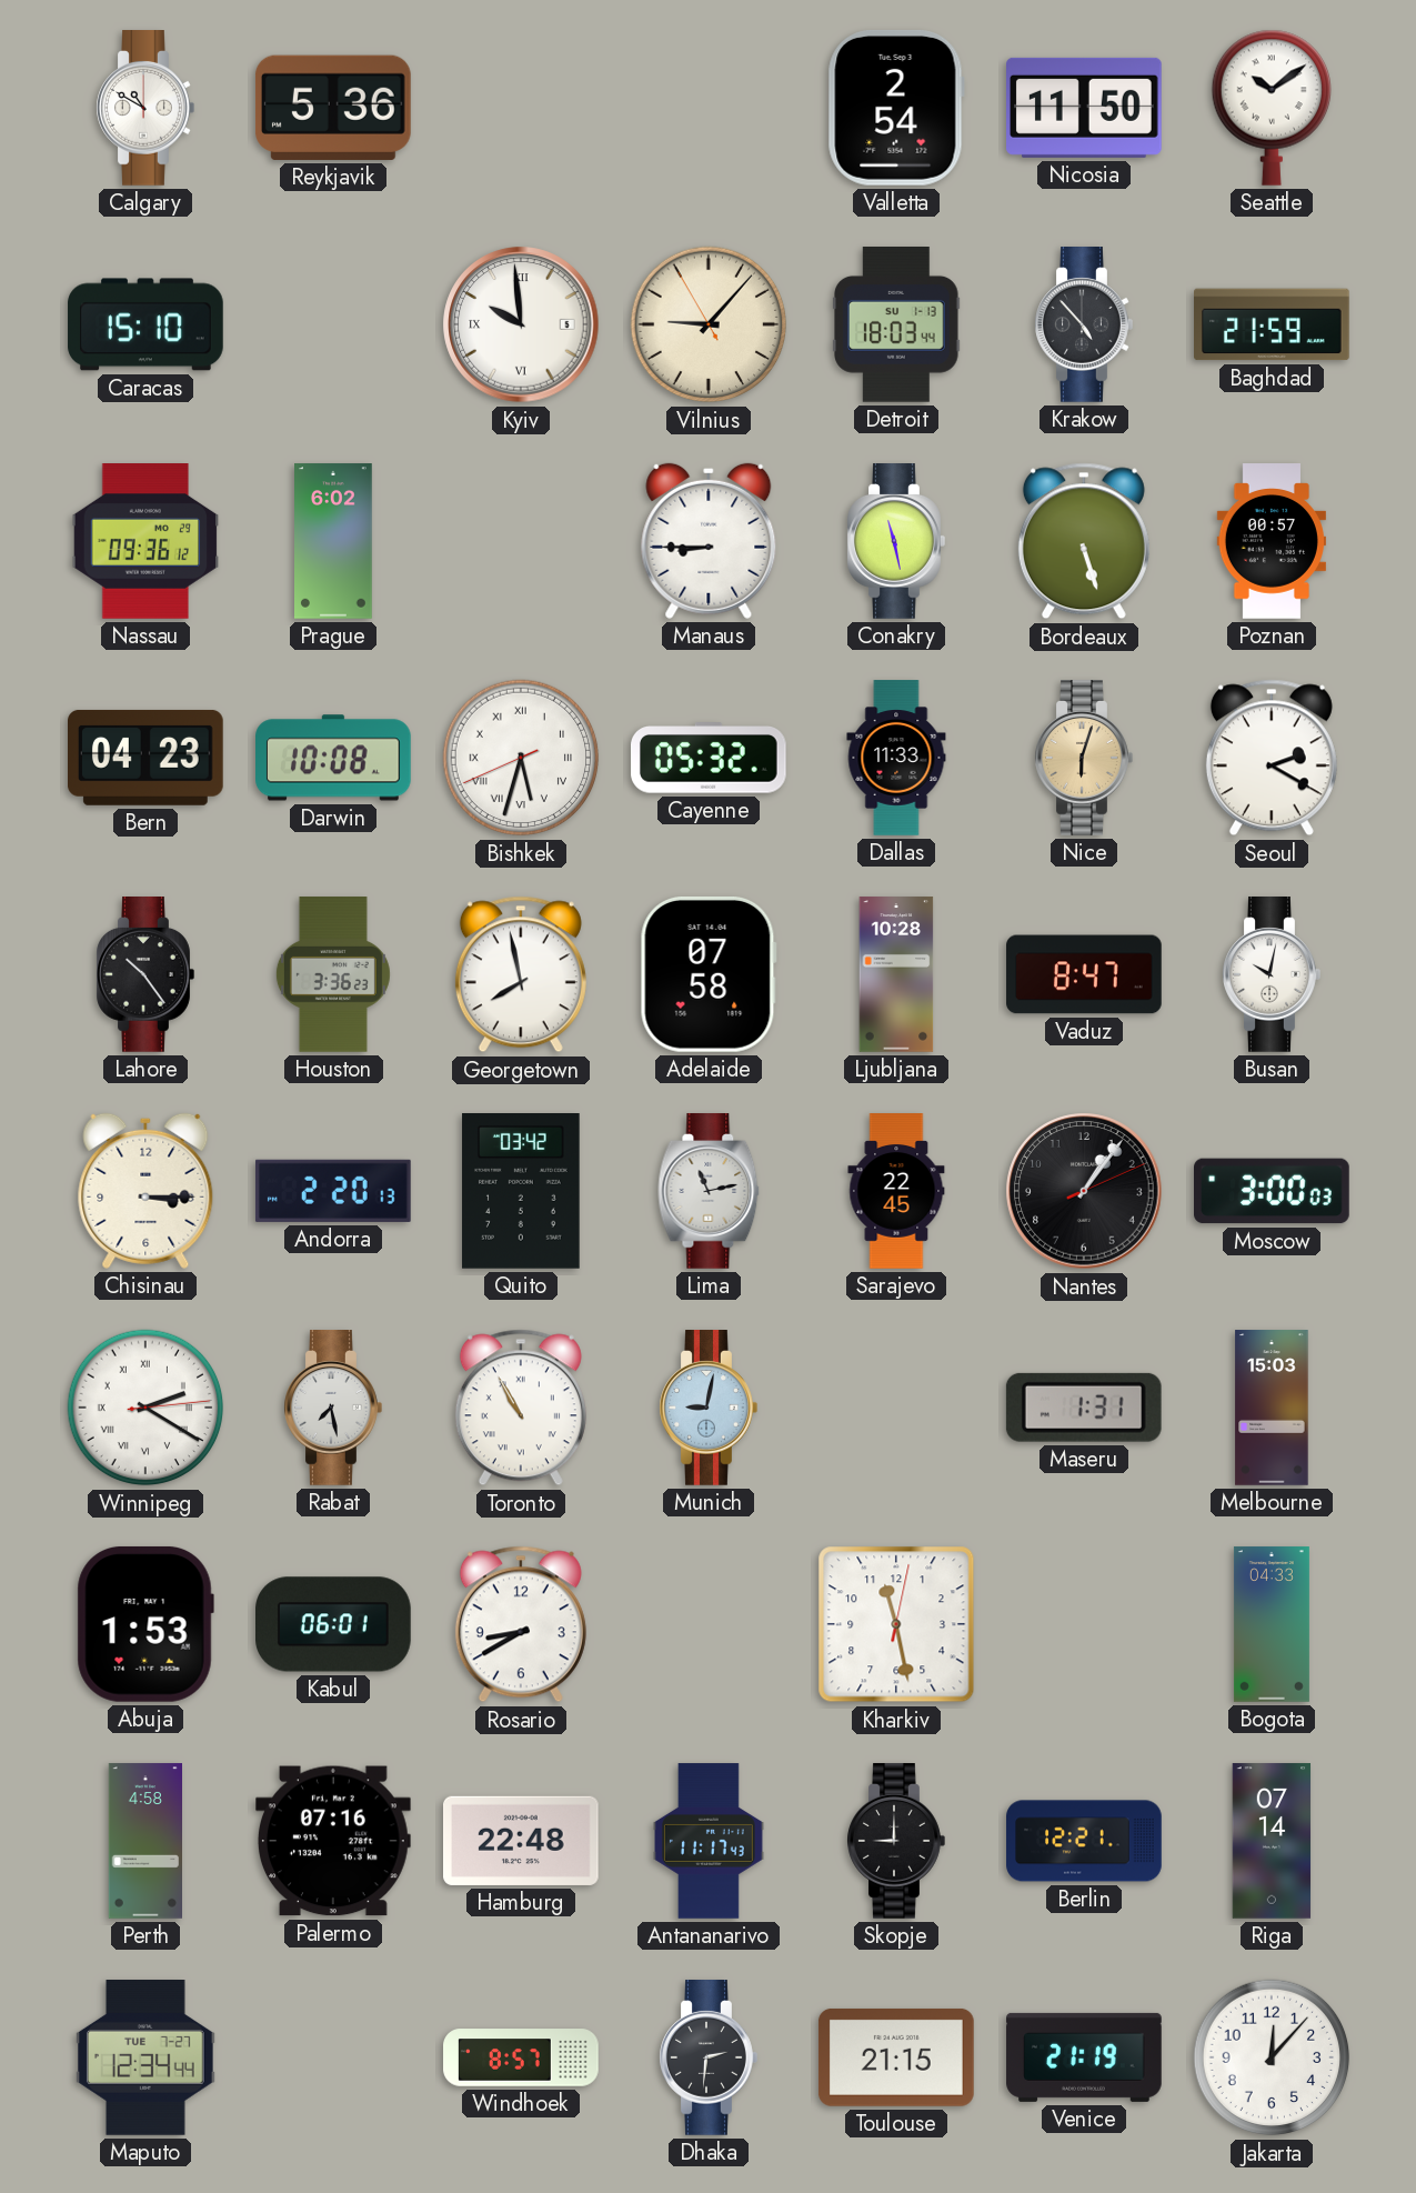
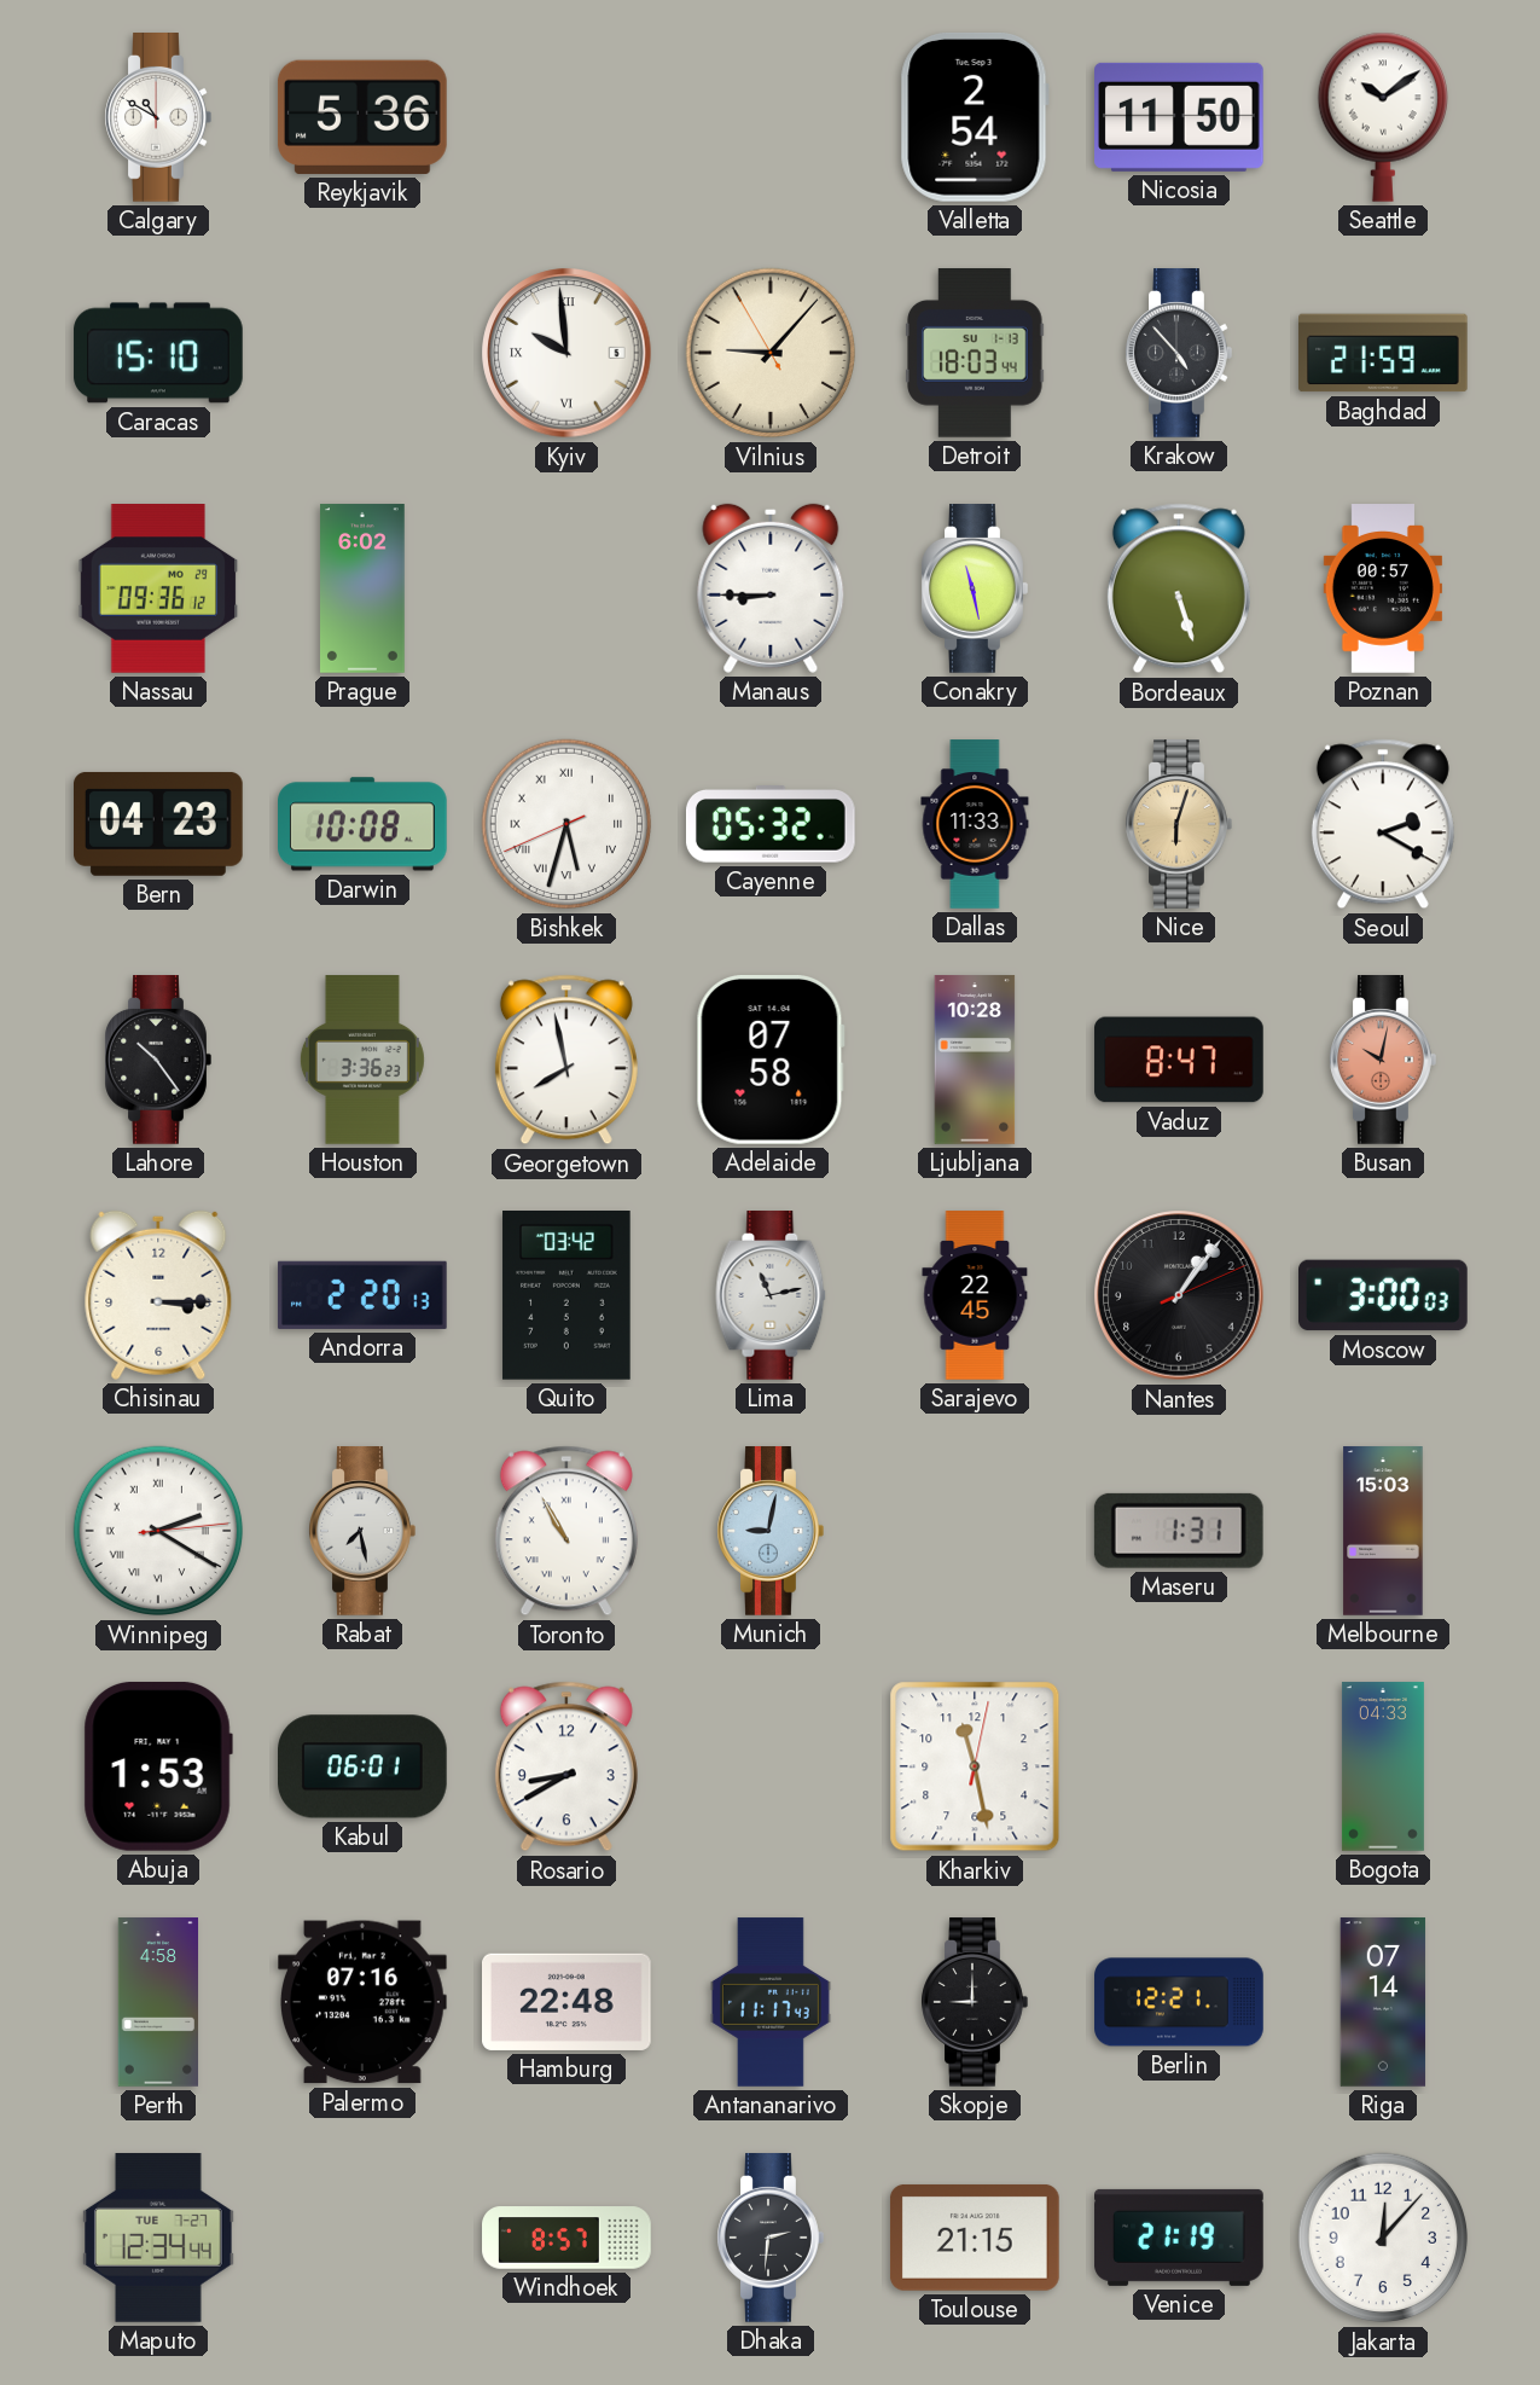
Busan dial: white -> salmon (1383, 1061)
